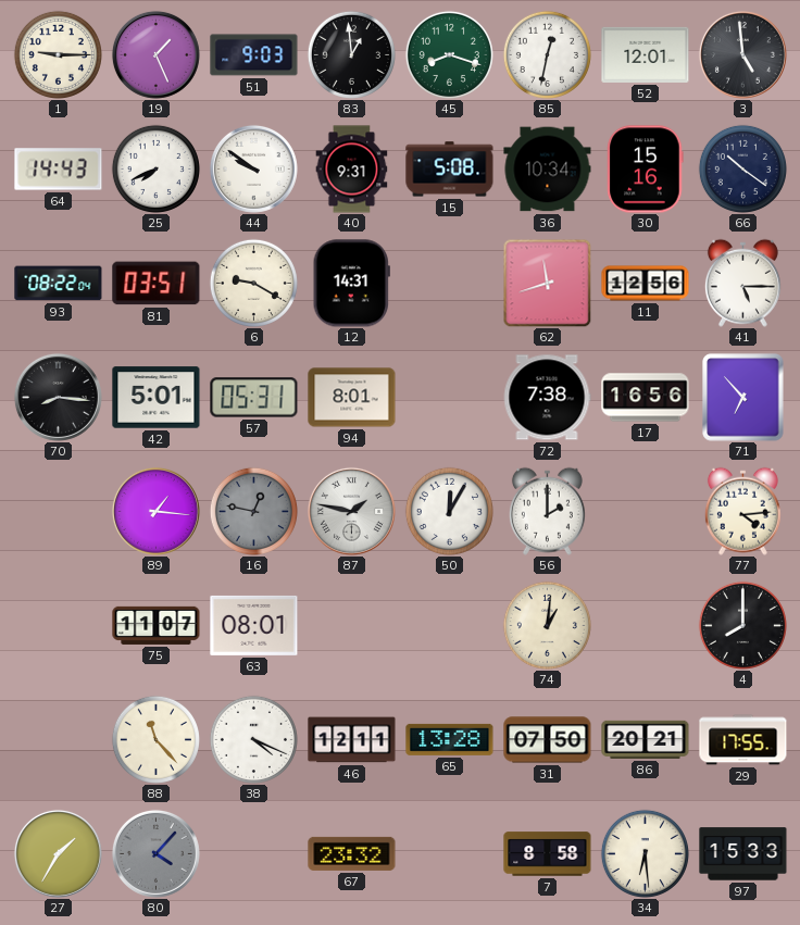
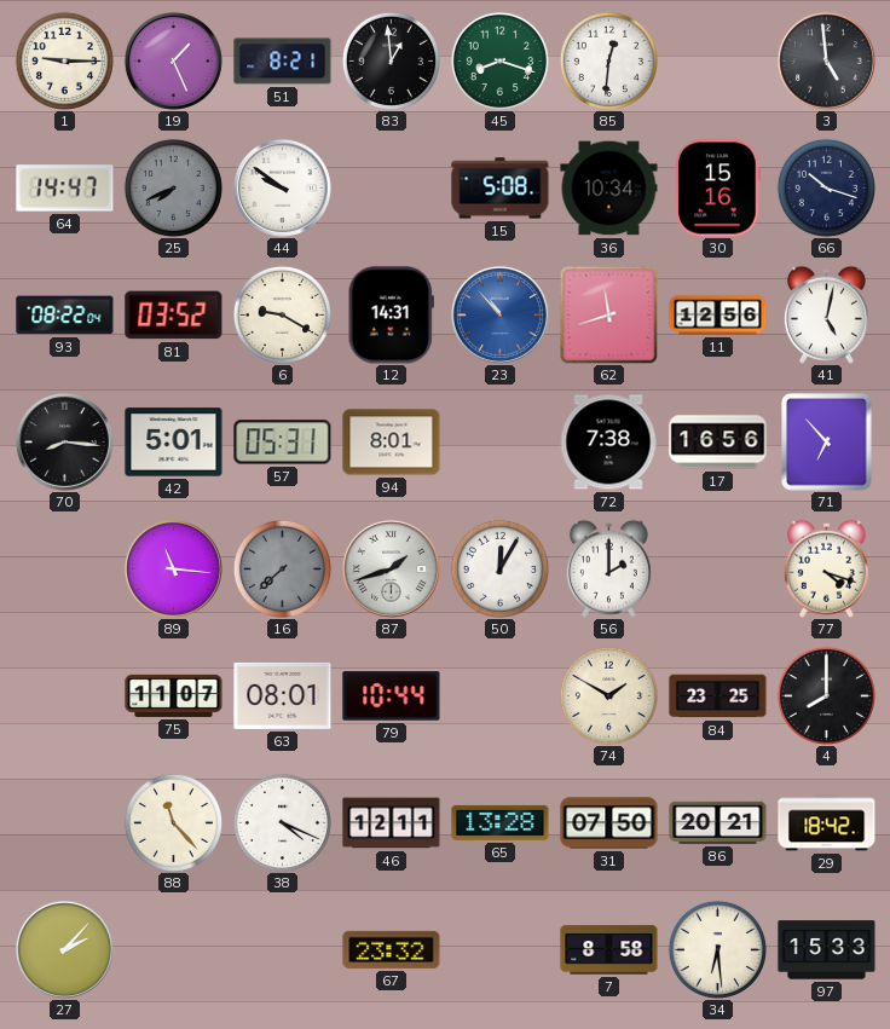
51: 9:03 -> 8:21 (283, 62)
85: 12:32 -> 12:31 (608, 60)
52: 12:01 -> none (646, 54)
64: 14:43 -> 14:47 (65, 189)
25 dial: white -> grey (173, 187)
40: 9:31 -> none (352, 170)
66: 10:21 -> 10:18 (826, 187)
81: 03:51 -> 03:52 (174, 316)
23: none -> 10:53 (499, 314)
41: 5:15 -> 5:02 (826, 314)
89: 1:16 -> 11:16 (173, 568)
16: 12:47 -> 7:38 (282, 568)
87: 1:47 -> 1:42 (391, 568)
77: 4:14 -> 4:18 (826, 568)
79: none -> 10:44 (392, 696)
74: 1:01 -> 1:50 (608, 695)
84: none -> 23:25 (718, 696)
29: 17:55 -> 18:42 (827, 823)
27: 1:35 -> 2:07 (64, 949)
80: 4:07 -> none (155, 853)
